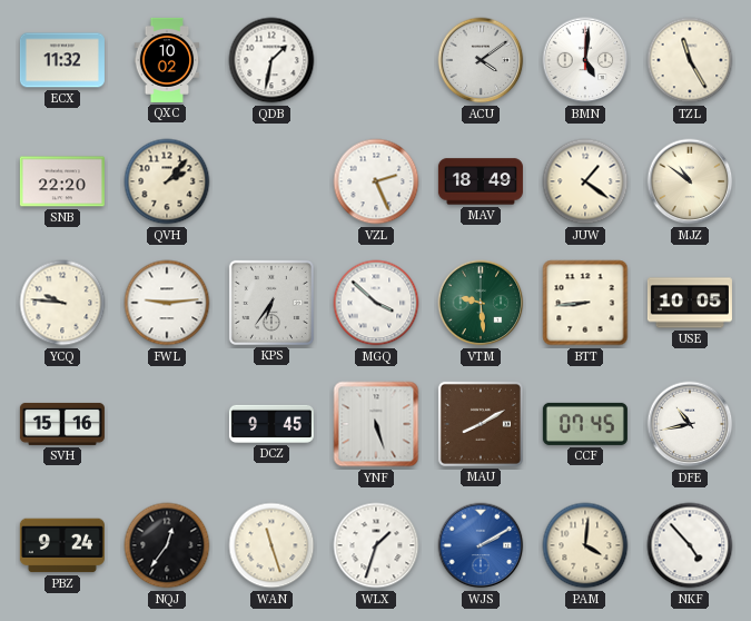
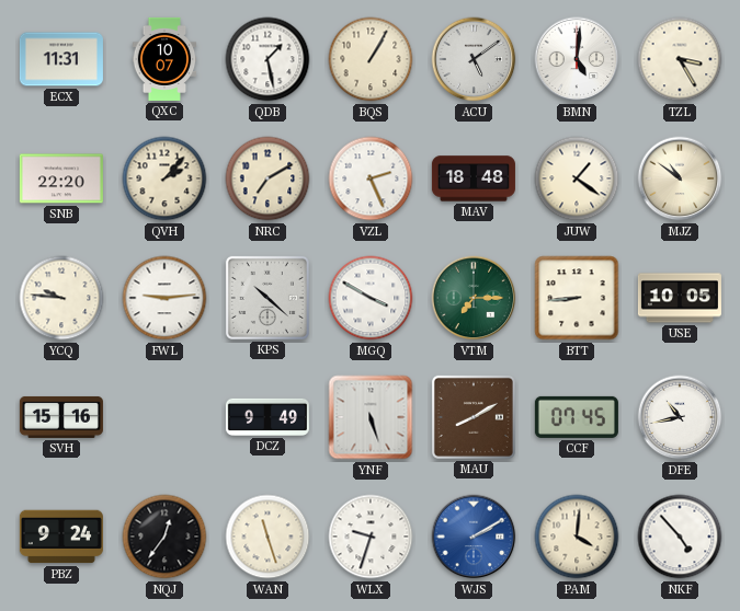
ECX: 11:32 -> 11:31 (61, 59)
QXC: 10:02 -> 10:07 (164, 59)
QDB: 1:32 -> 1:28 (267, 59)
BQS: none -> 1:05 (371, 59)
ACU: 4:09 -> 5:09 (474, 59)
TZL: 11:25 -> 3:25 (680, 59)
NRC: none -> 7:10 (267, 178)
MAV: 18:49 -> 18:48 (474, 178)
KPS: 6:36 -> 10:22 (267, 298)
MGQ: 3:52 -> 3:50 (371, 298)
VTM: 9:29 -> 7:15 (474, 298)
DCZ: 9:45 -> 9:49 (267, 417)
WLX: 1:33 -> 9:33 (371, 537)
